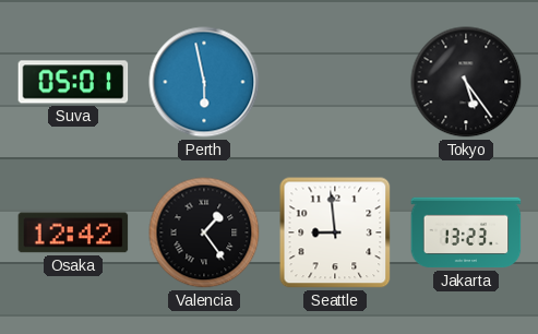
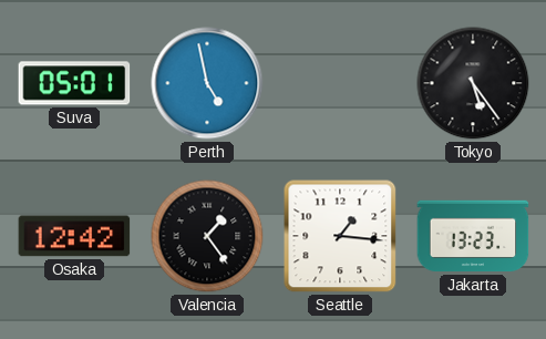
Perth: 5:58 -> 4:58 (207, 83)
Seattle: 8:59 -> 1:16 (340, 236)
